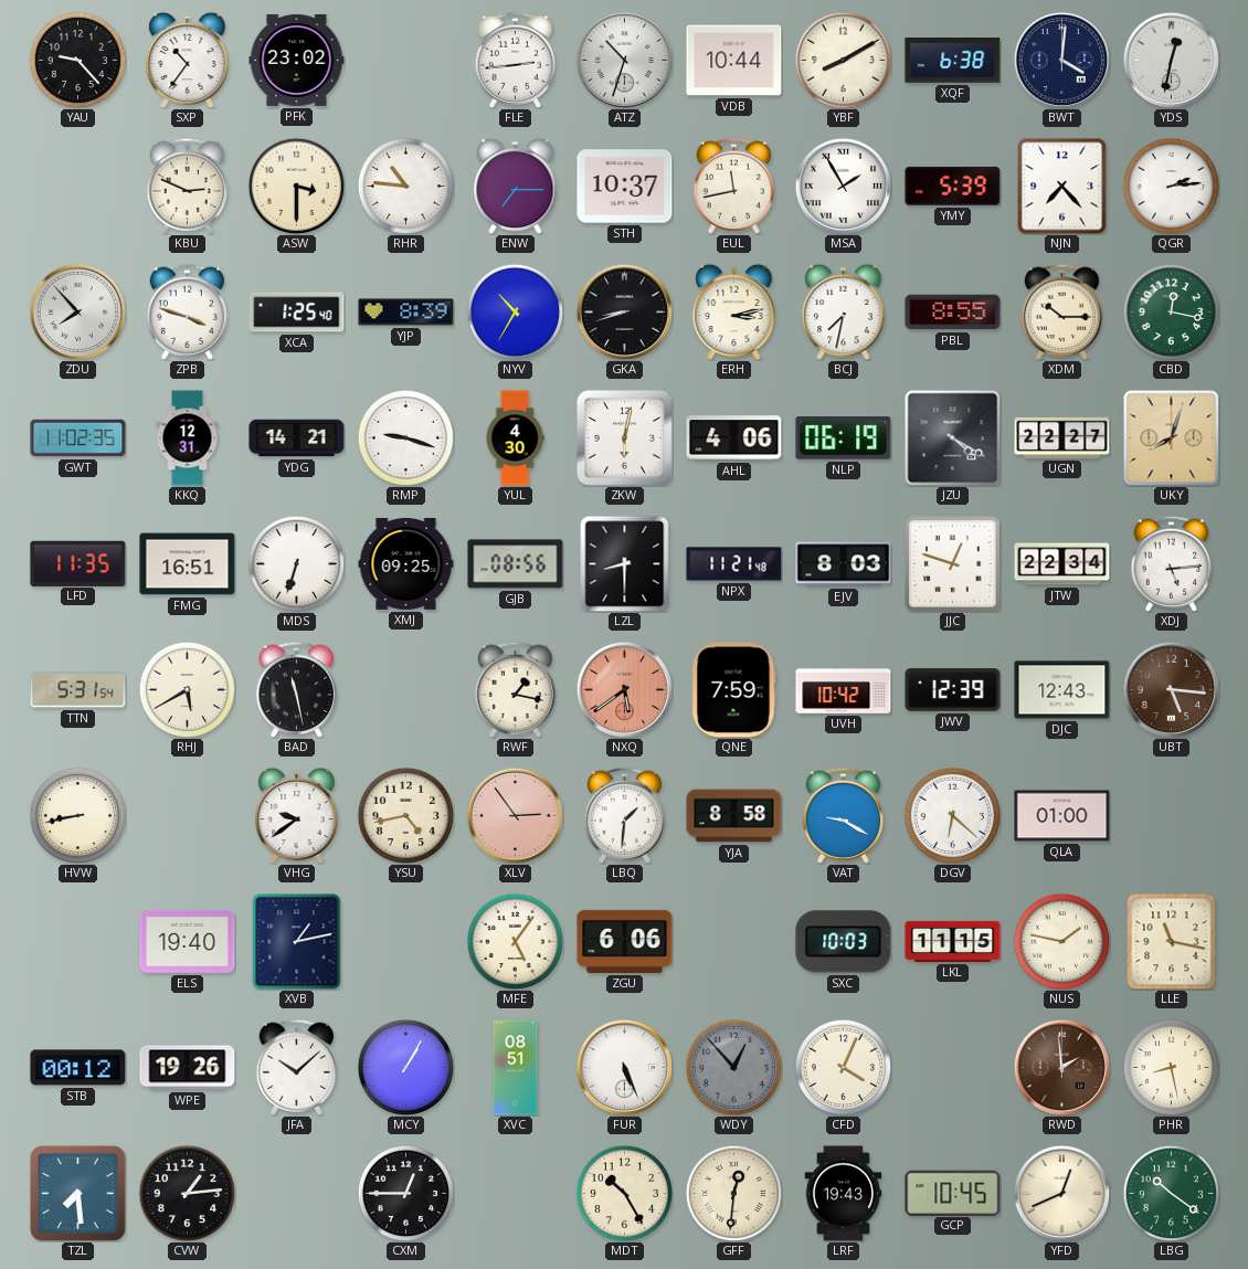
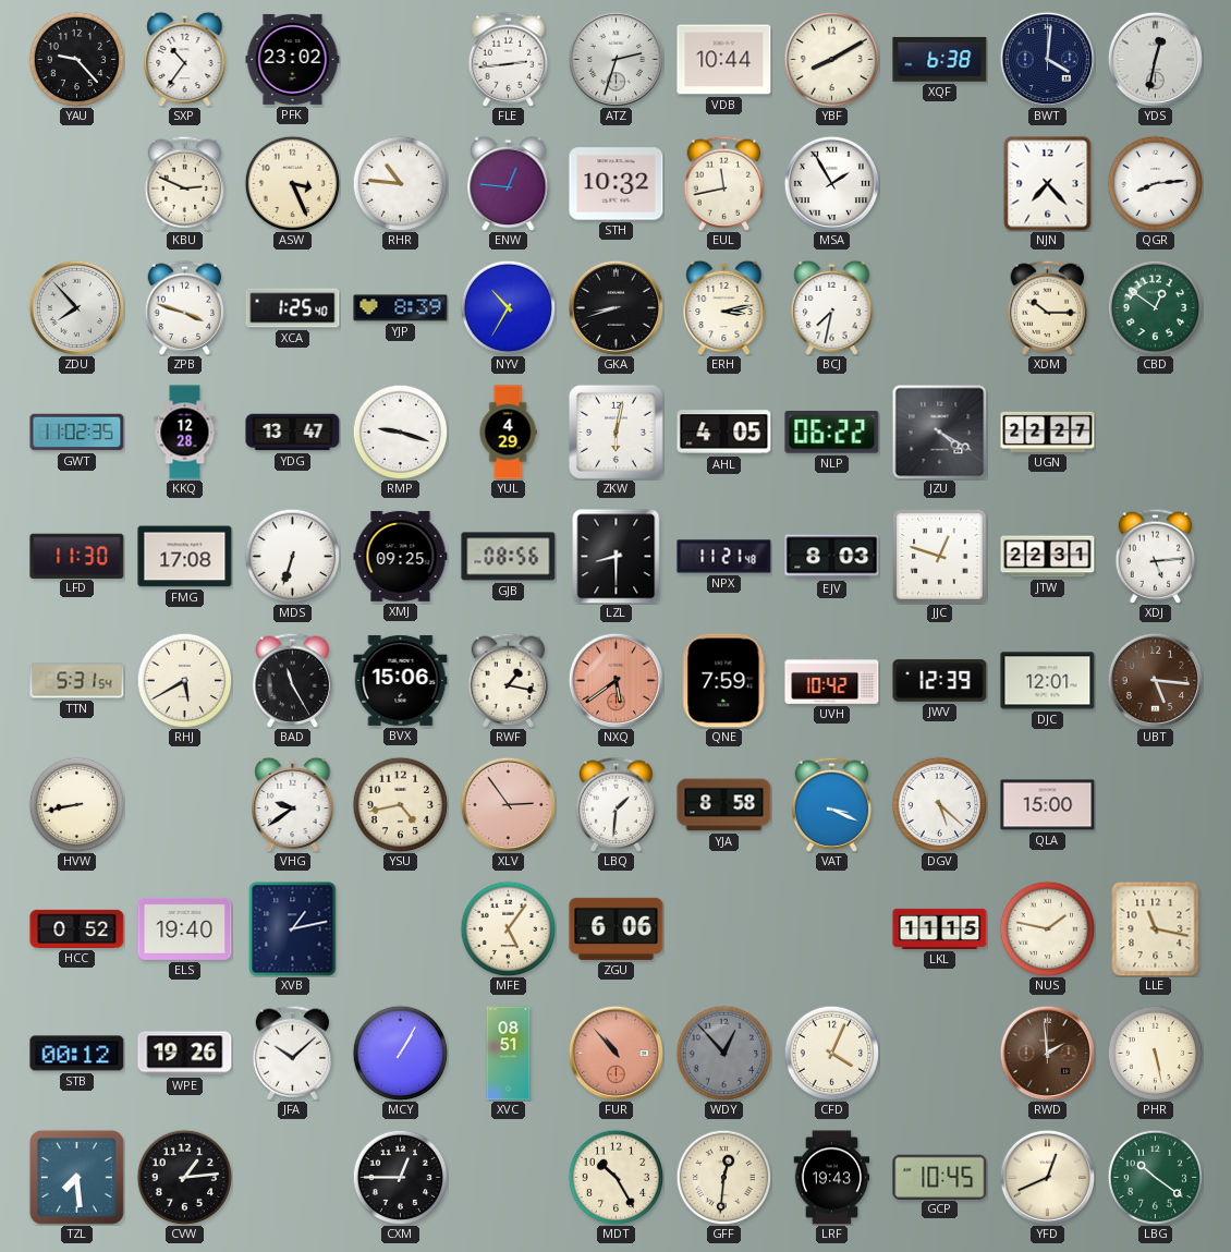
ATZ: 10:33 -> 2:33 (615, 59)
ASW: 3:30 -> 3:26 (292, 183)
ENW: 7:15 -> 12:46 (509, 183)
STH: 10:37 -> 10:32 (617, 184)
YMY: 5:39 -> none (953, 186)
QGR: 2:14 -> 8:14 (1155, 183)
PBL: 8:55 -> none (953, 313)
CBD: 12:17 -> 12:51 (1155, 307)
KKQ: 12:31 -> 12:28 (185, 433)
YDG: 14:21 -> 13:47 (293, 433)
YUL: 4:30 -> 4:29 (508, 433)
AHL: 4:06 -> 4:05 (724, 433)
NLP: 06:19 -> 06:22 (832, 433)
UKY: 8:03 -> none (1171, 437)
LFD: 11:35 -> 11:30 (77, 556)
FMG: 16:51 -> 17:08 (185, 557)
JTW: 22:34 -> 22:31 (1048, 557)
BAD: 11:28 -> 11:25 (293, 680)
BVX: none -> 15:06 (401, 680)
DJC: 12:43 -> 12:01 (1048, 681)
VAT: 9:20 -> 3:19 (832, 804)
DGV: 6:22 -> 5:22 (939, 804)
QLA: 01:00 -> 15:00 (1048, 805)
HCC: none -> 0:52 (77, 928)
SXC: 10:03 -> none (844, 942)
FUR: 5:26 -> 10:53 (615, 1053)
FUR dial: white -> salmon (615, 1053)
PHR: 8:28 -> 5:28 (1155, 1053)
